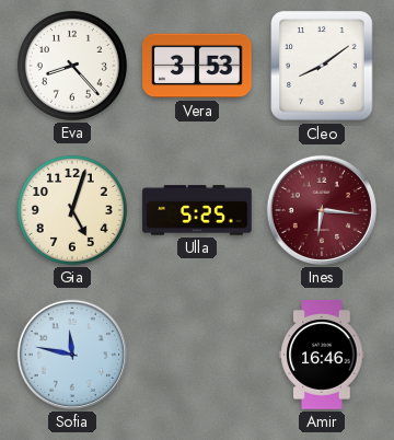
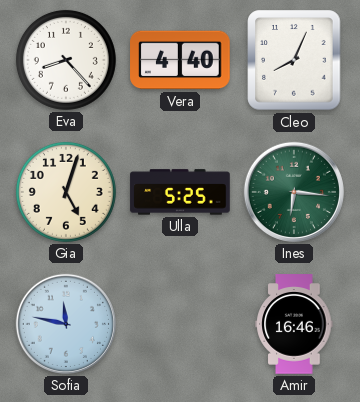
Vera: 3:53 -> 4:40 (180, 60)
Cleo: 8:09 -> 8:04 (294, 60)
Ines dial: burgundy -> green (294, 192)
